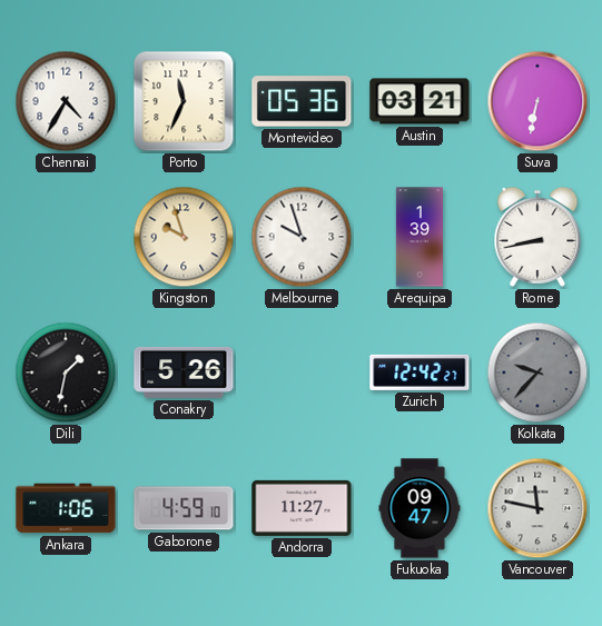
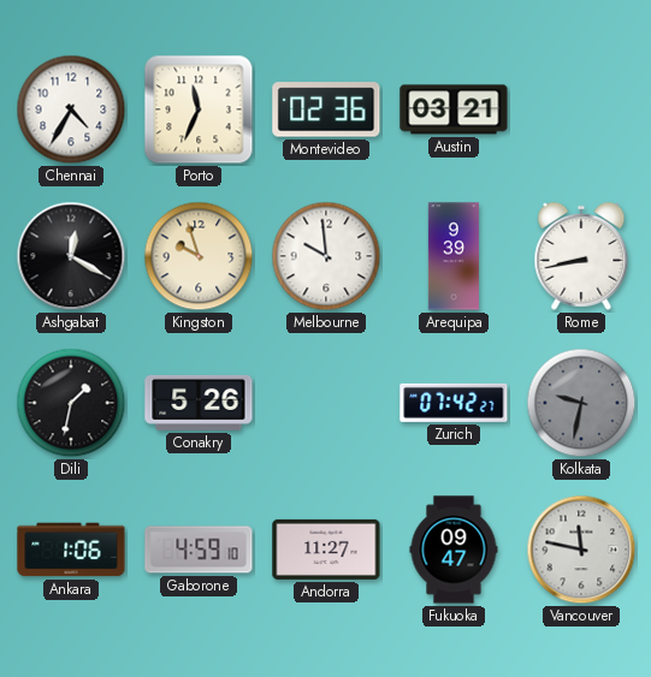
Montevideo: 05:36 -> 02:36 (326, 109)
Suva: 6:32 -> none (537, 101)
Ashgabat: none -> 12:20 (71, 256)
Melbourne: 9:57 -> 9:59 (326, 256)
Arequipa: 1:39 -> 9:39 (454, 256)
Zurich: 12:42 -> 07:42 (454, 403)
Kolkata: 9:37 -> 9:32 (581, 403)
